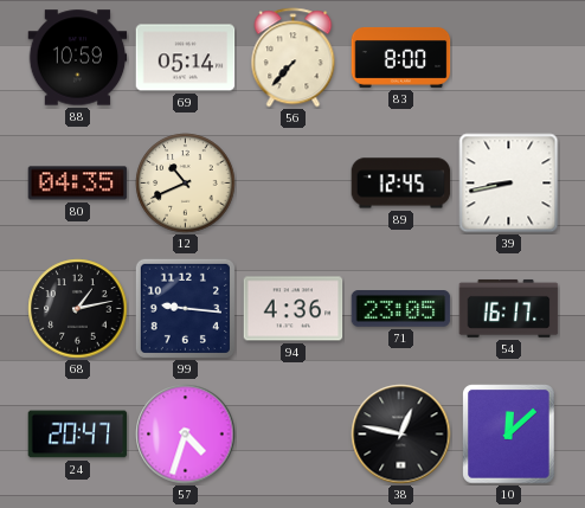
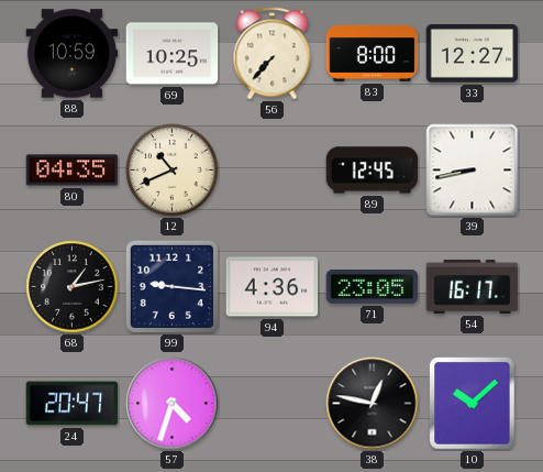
69: 05:14 -> 10:25 (173, 54)
33: none -> 12:27 (473, 54)
10: 12:08 -> 10:08 (473, 404)
